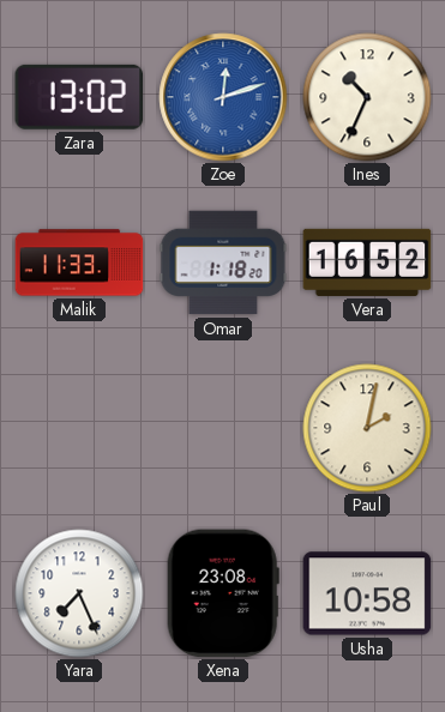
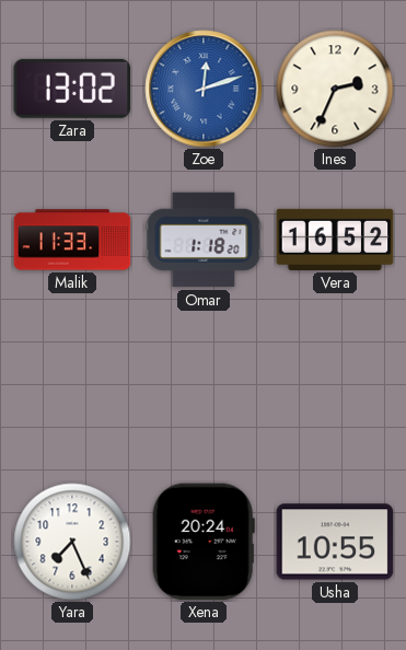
Ines: 10:34 -> 2:34 (335, 89)
Paul: 2:02 -> none (367, 428)
Xena: 23:08 -> 20:24 (204, 542)
Usha: 10:58 -> 10:55 (335, 542)
